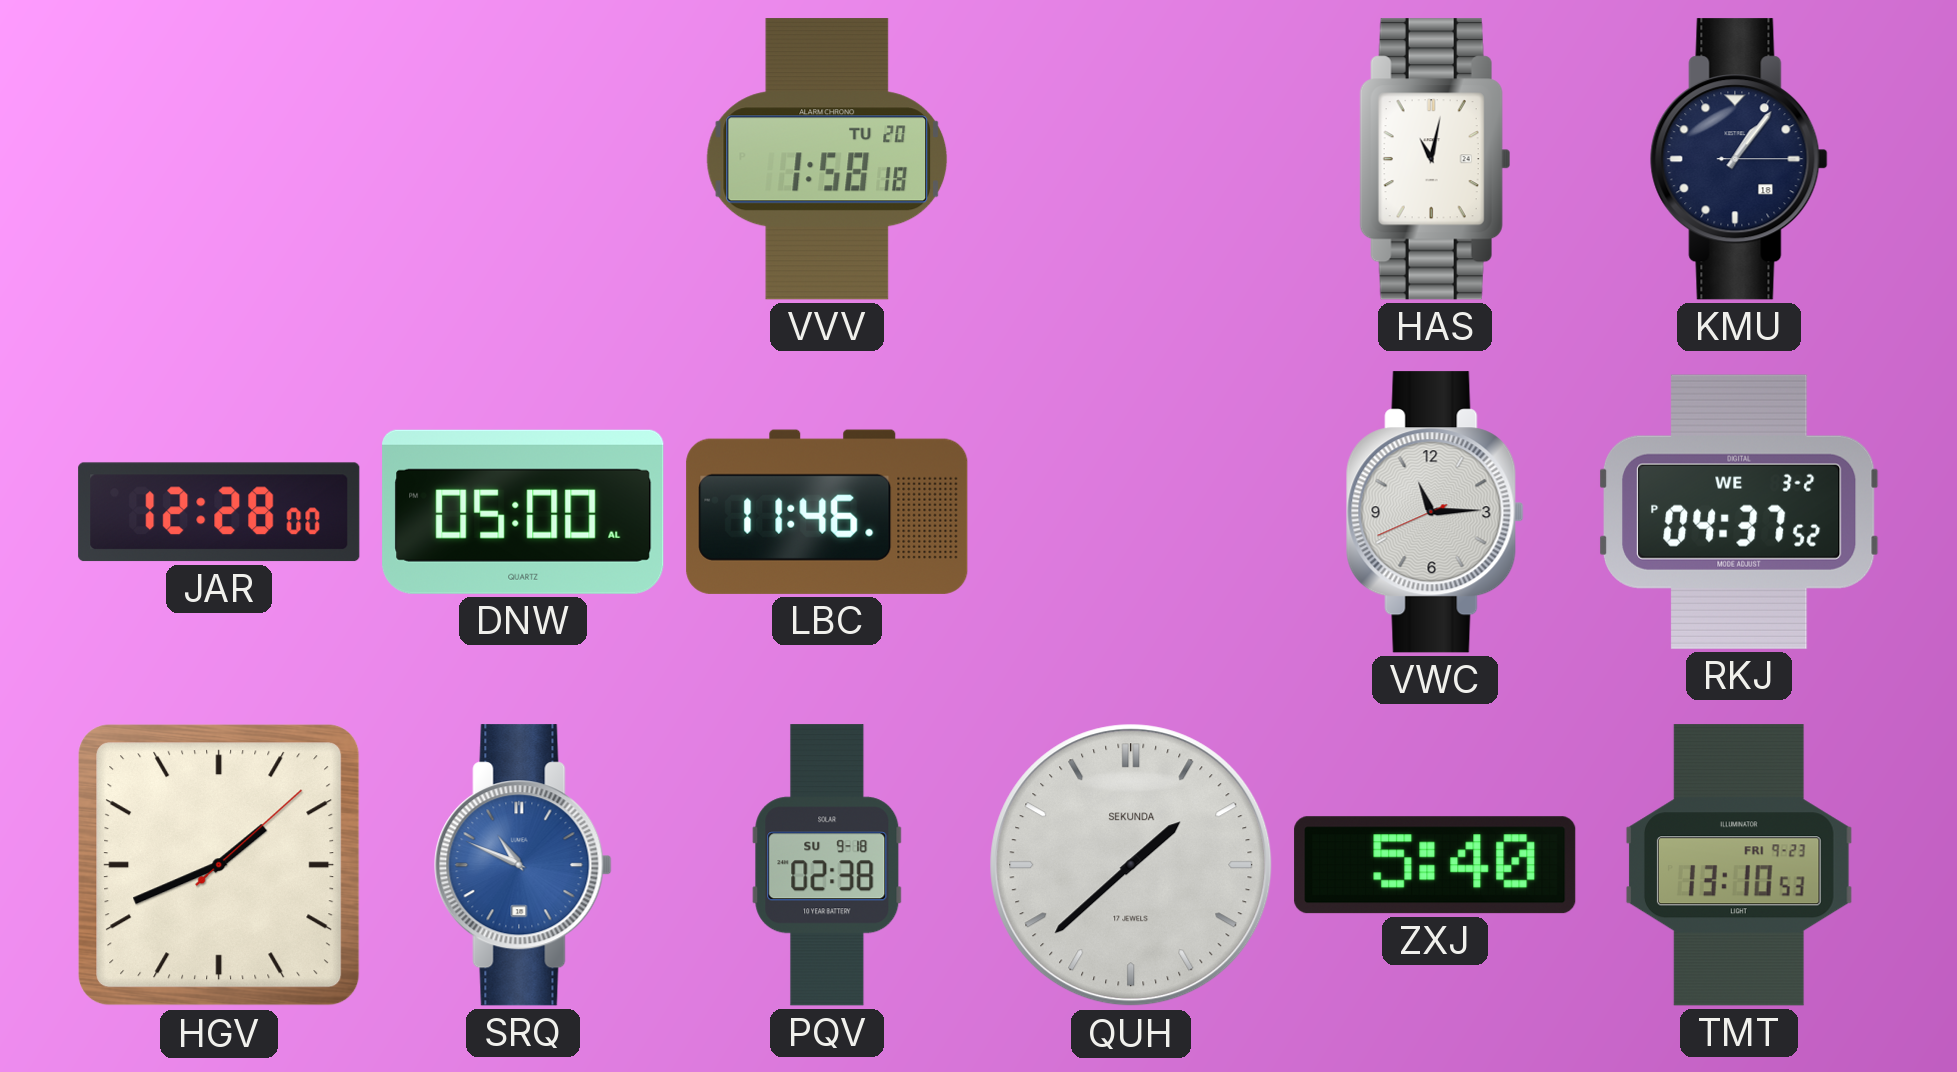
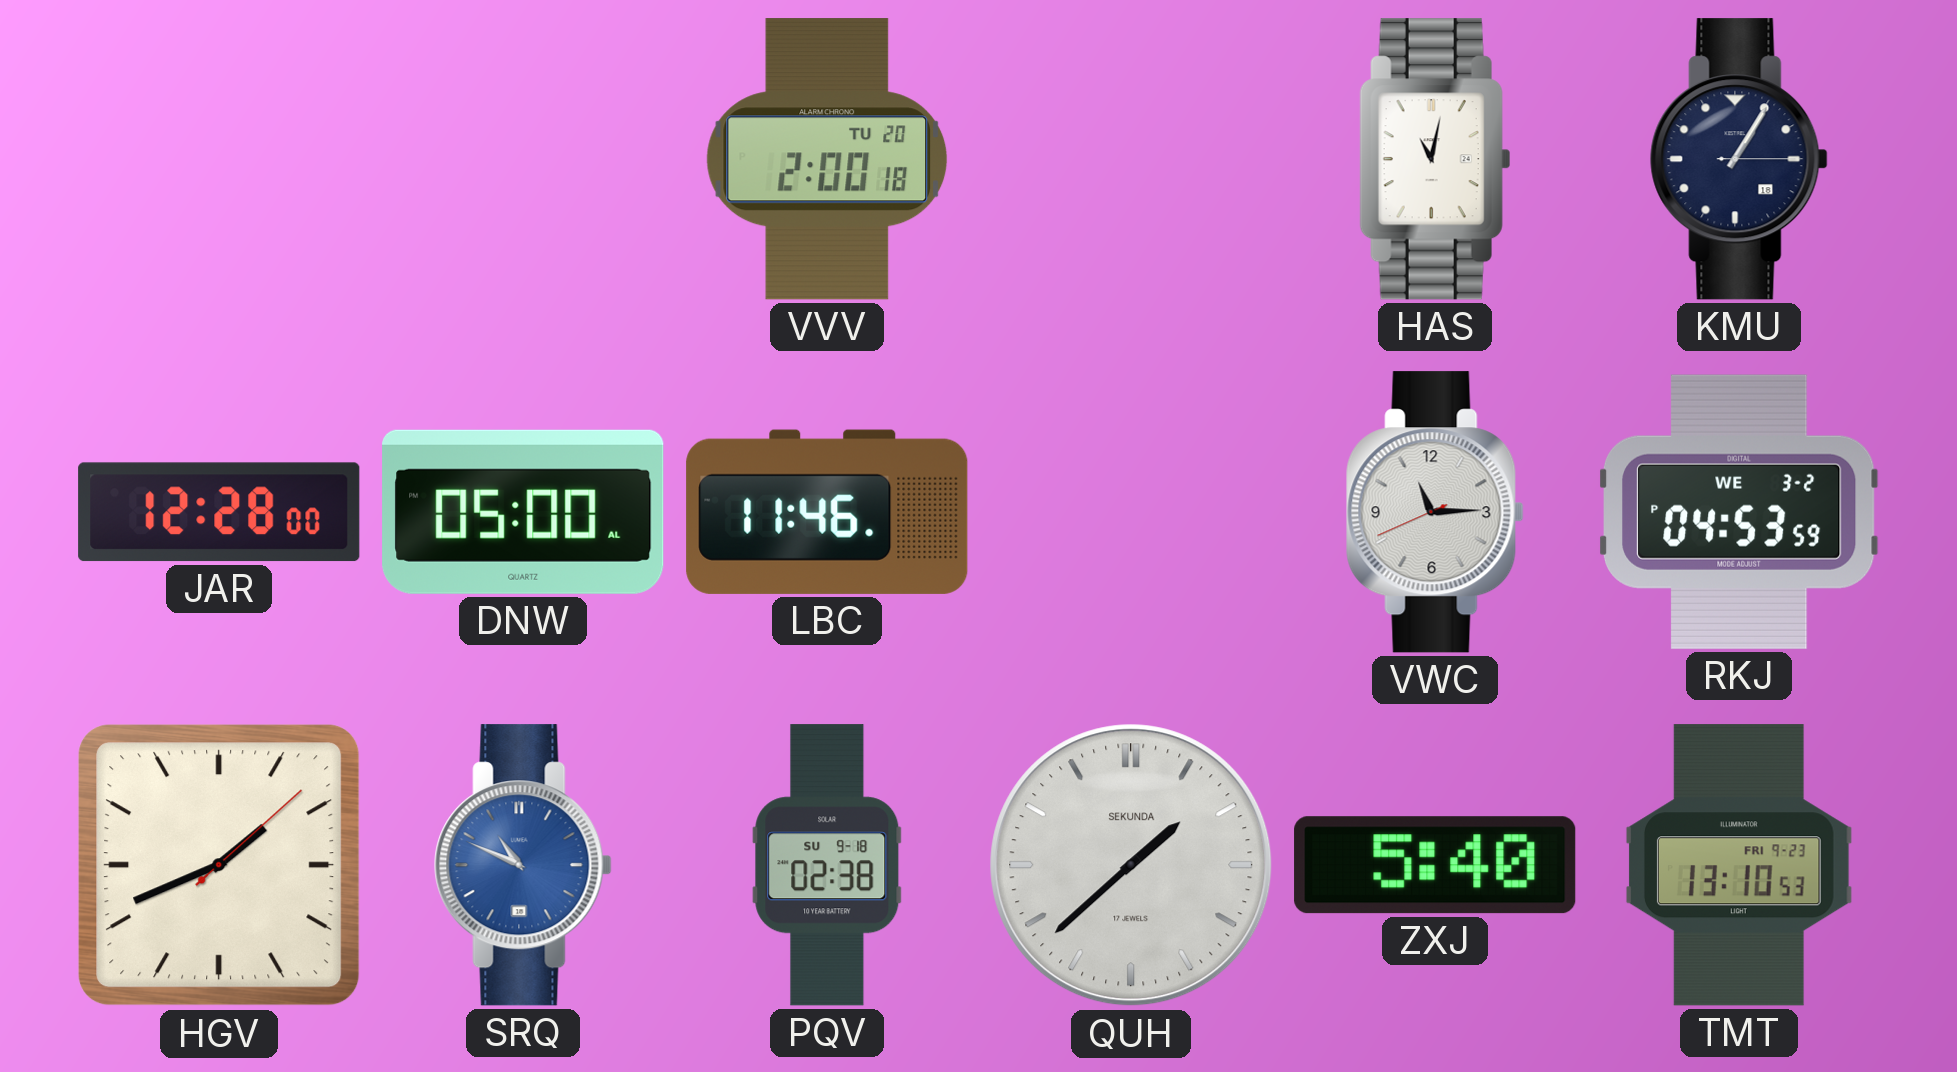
VVV: 1:58 -> 2:00 (827, 159)
KMU: 1:06 -> 1:05 (1739, 159)
RKJ: 04:37 -> 04:53 (1739, 512)
